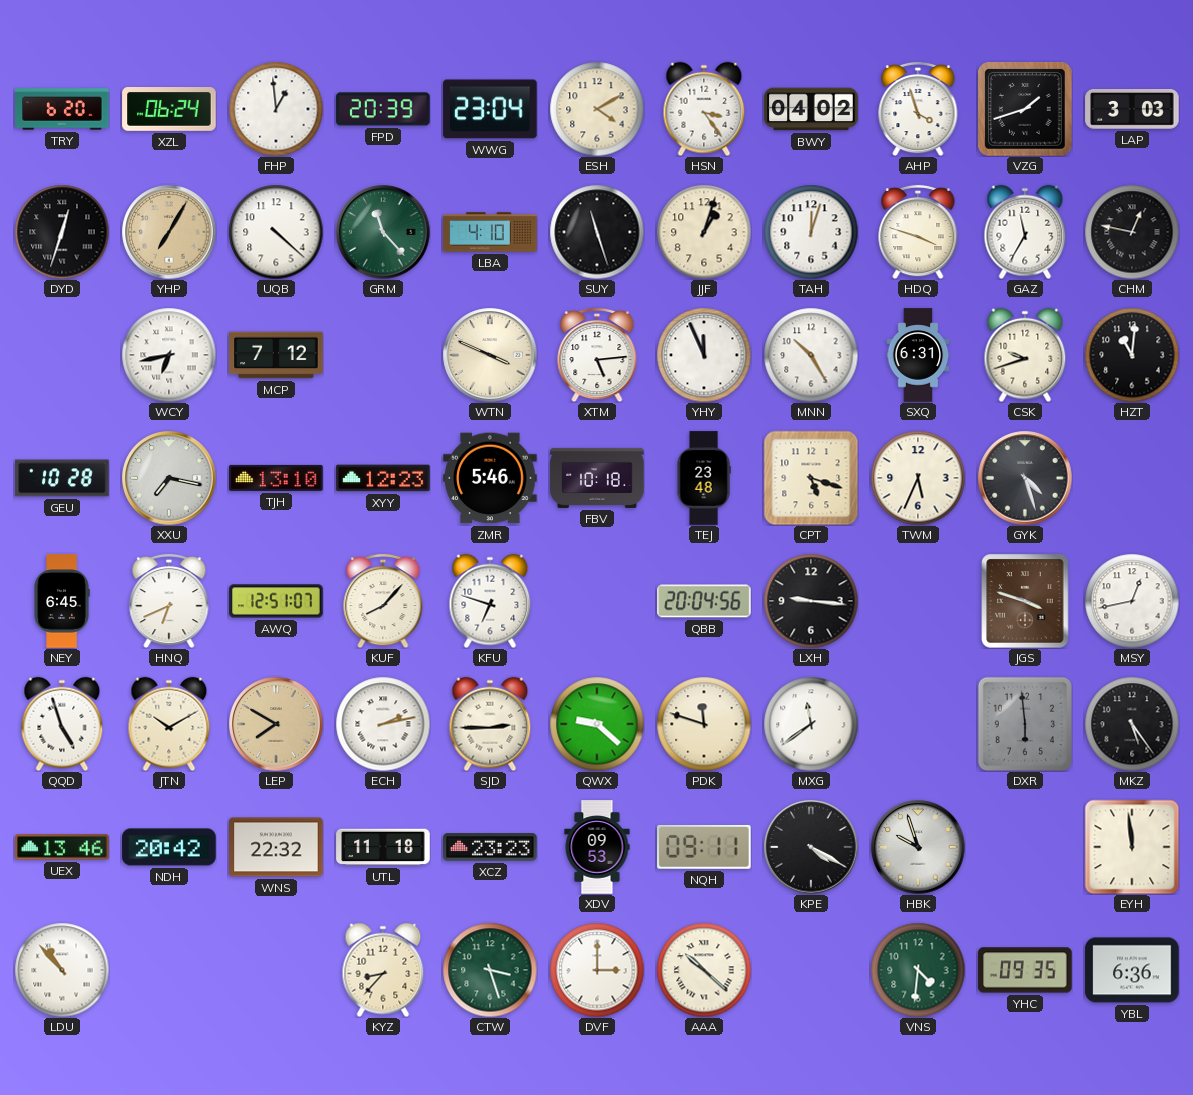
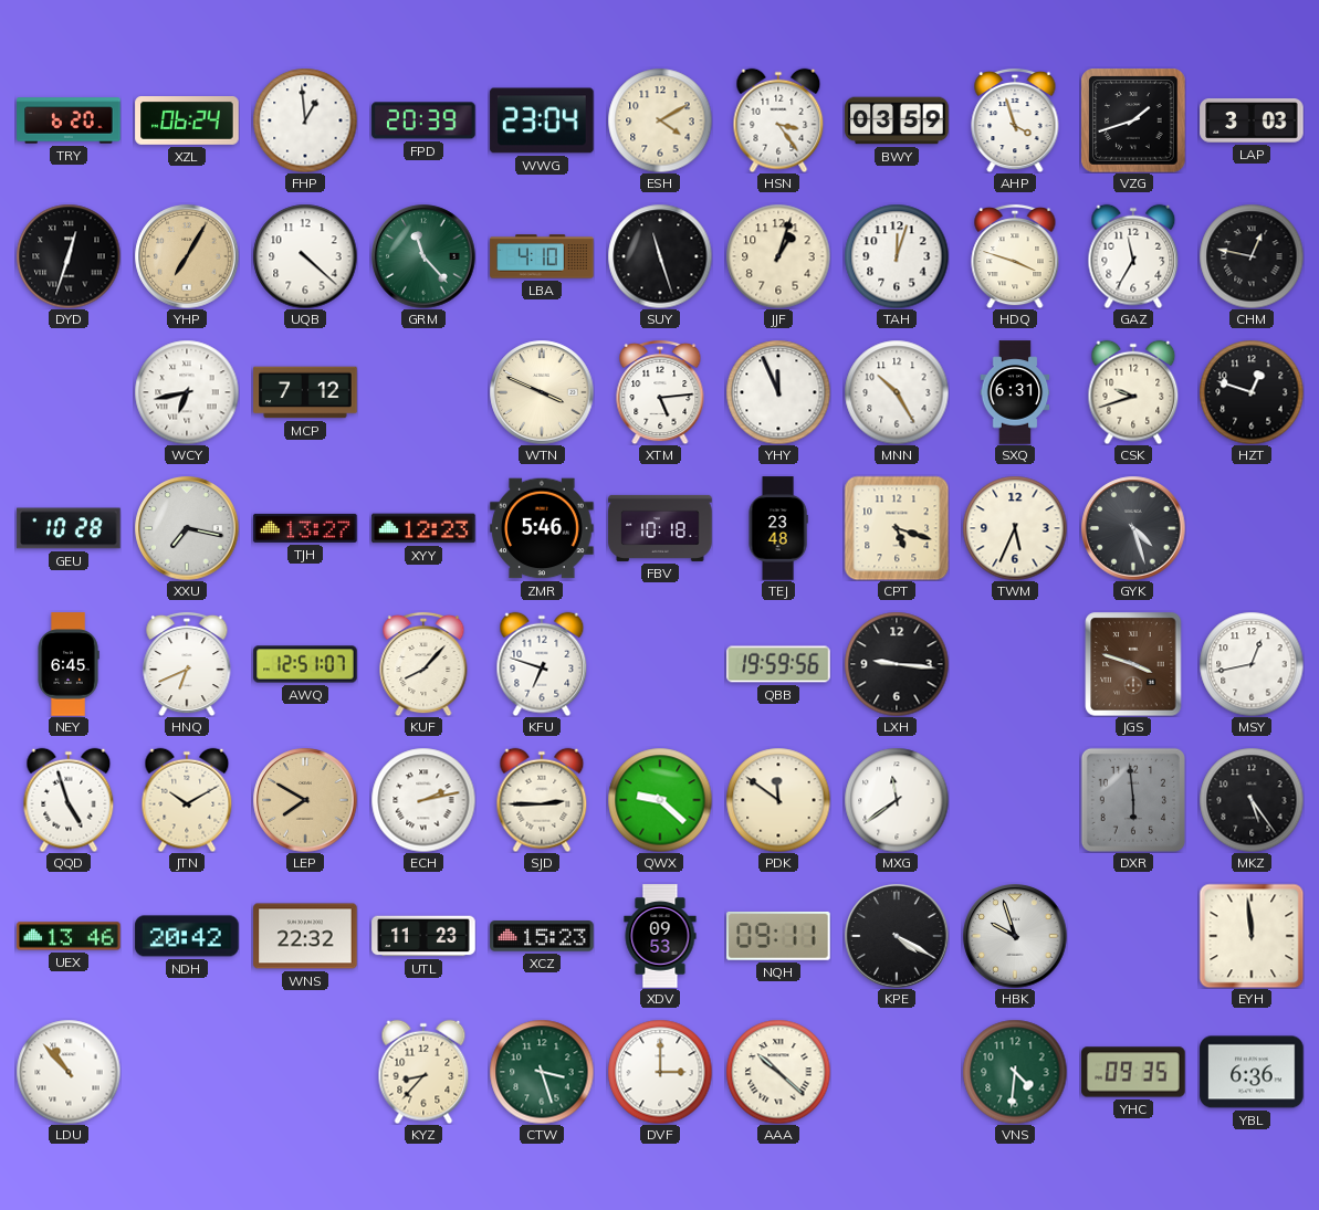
BWY: 04:02 -> 03:59 (897, 120)
HZT: 11:01 -> 12:48 (1252, 392)
TJH: 13:10 -> 13:27 (305, 528)
QBB: 20:04 -> 19:59 (778, 664)
PDK: 11:48 -> 11:51 (778, 800)
UTL: 11:18 -> 11:23 (423, 936)
XCZ: 23:23 -> 15:23 (542, 936)
